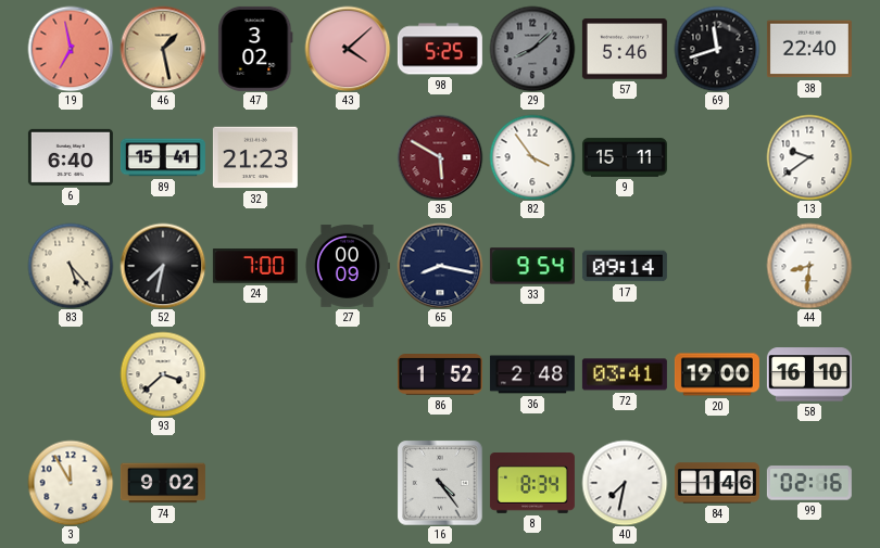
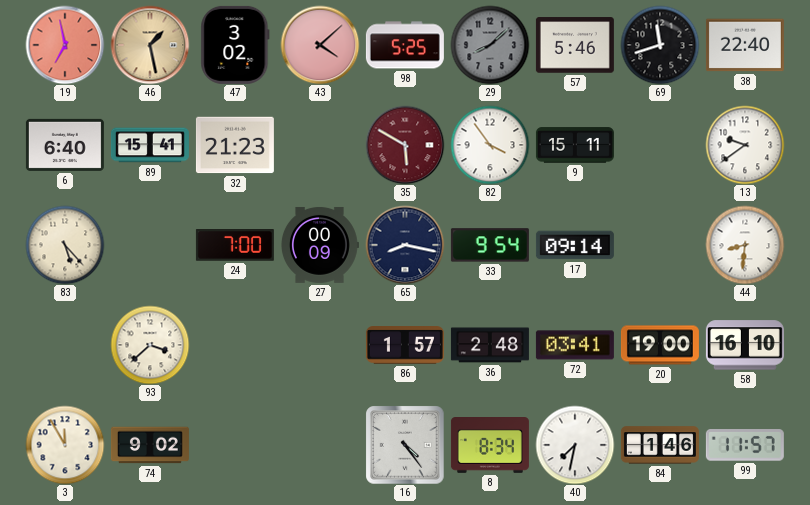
52: 7:32 -> none (163, 266)
86: 1:52 -> 1:57 (405, 345)
99: 02:16 -> 11:57 (745, 446)
